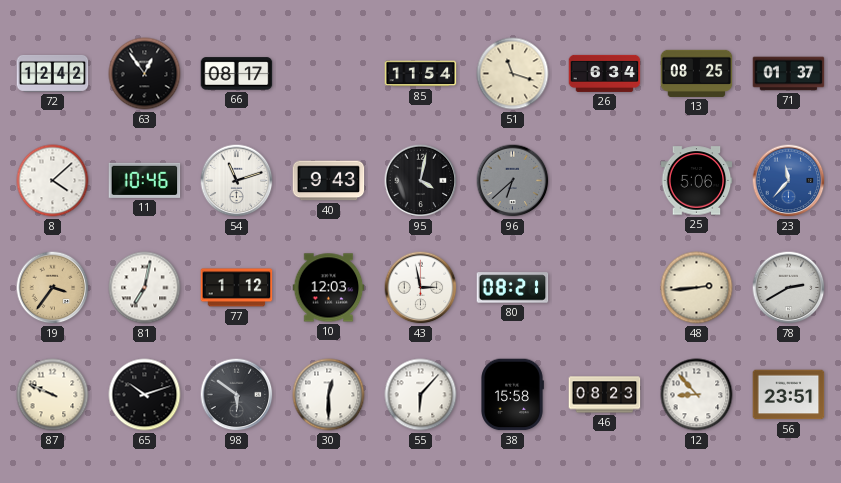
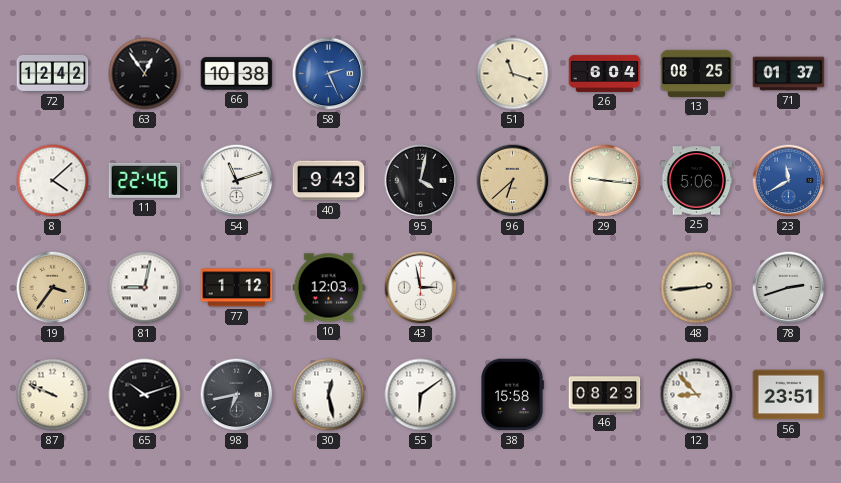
66: 08:17 -> 10:38 (237, 74)
58: none -> 2:26 (329, 74)
85: 11:54 -> none (421, 74)
26: 6:34 -> 6:04 (605, 73)
11: 10:46 -> 22:46 (145, 180)
96 dial: grey -> champagne (513, 181)
29: none -> 9:16 (605, 181)
23: 11:37 -> 11:40 (789, 181)
81: 7:02 -> 9:02 (145, 288)
80: 08:21 -> none (513, 288)
78: 2:40 -> 2:42 (789, 288)
98: 5:51 -> 6:43 (237, 395)
30: 12:30 -> 12:28 (329, 395)
55: 6:07 -> 6:09 (421, 395)
